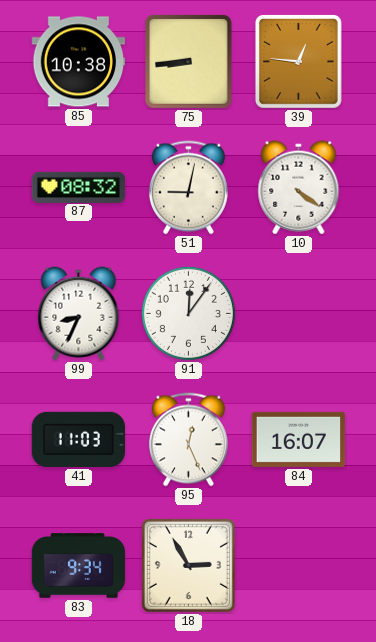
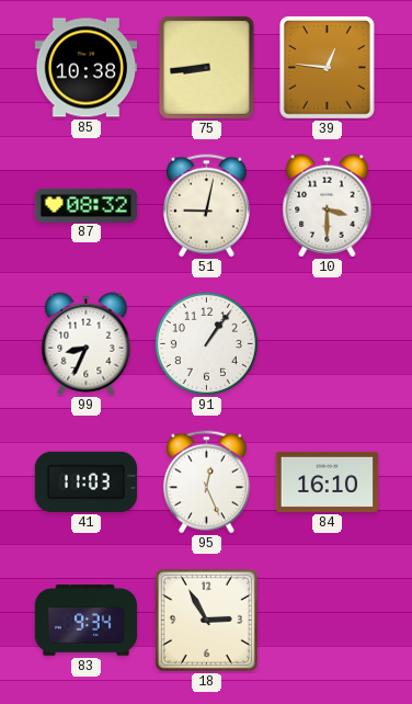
10: 4:21 -> 3:30 (328, 206)
91: 12:06 -> 1:06 (206, 343)
84: 16:07 -> 16:10 (328, 481)
